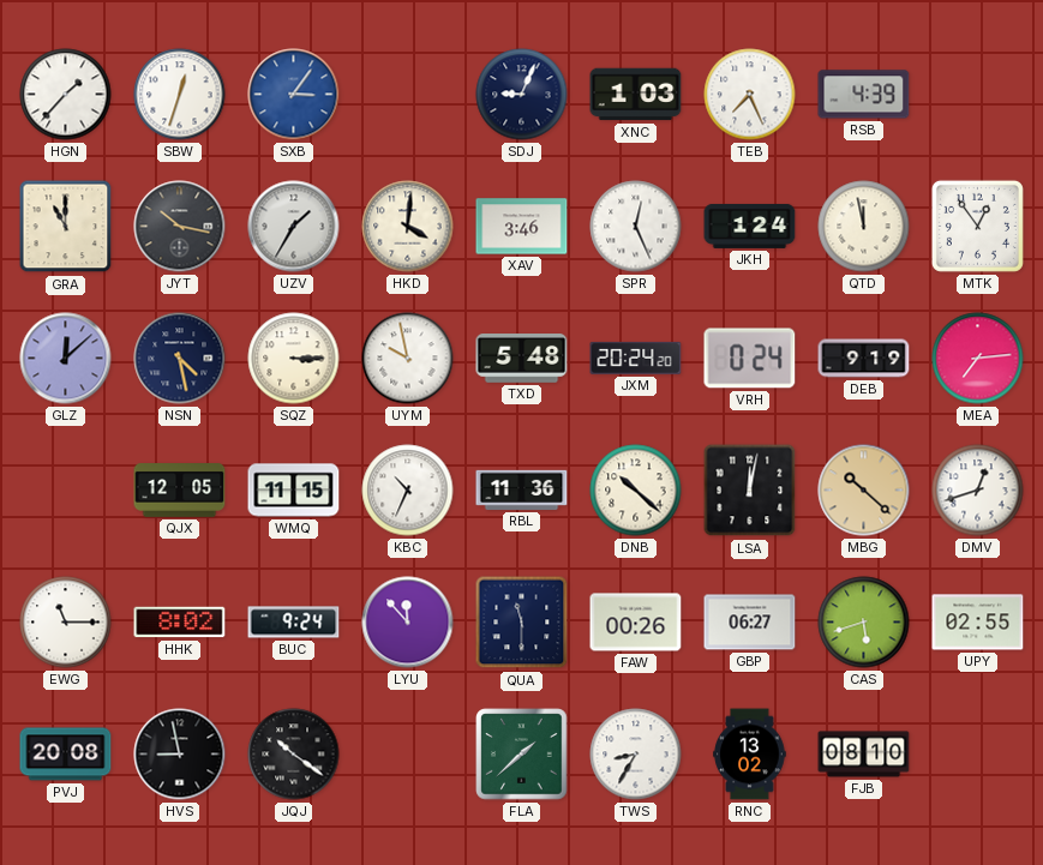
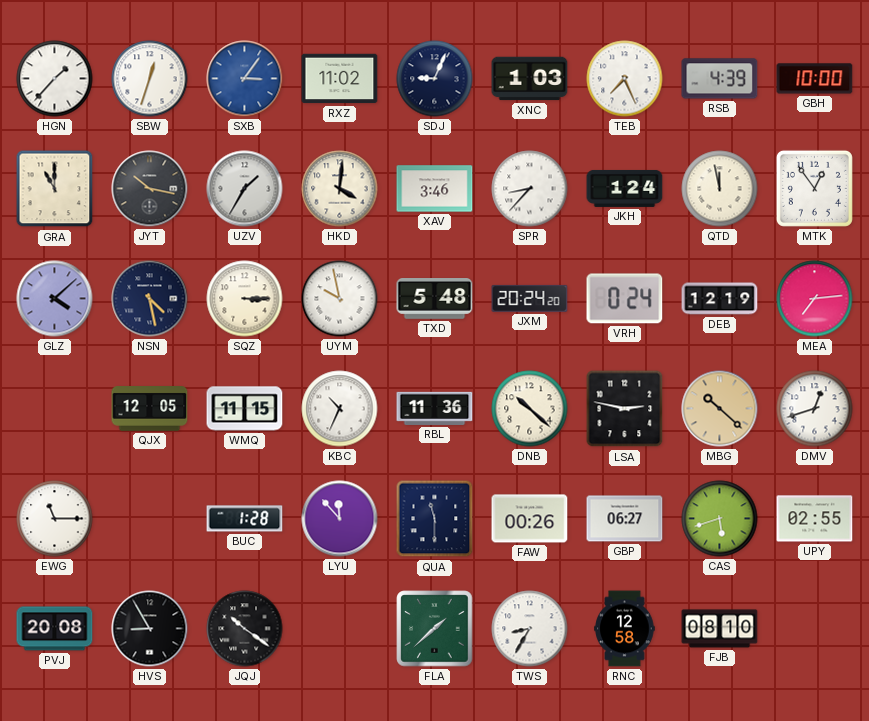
RXZ: none -> 11:02 (340, 79)
GBH: none -> 10:00 (815, 79)
SPR: 12:26 -> 8:37 (530, 189)
GLZ: 12:08 -> 4:08 (55, 299)
DEB: 9:19 -> 12:19 (720, 299)
LSA: 12:02 -> 2:47 (625, 409)
HHK: 8:02 -> none (180, 623)
BUC: 9:24 -> 1:28 (245, 519)
HVS: 8:58 -> 8:55 (150, 629)
RNC: 13:02 -> 12:58 (625, 629)
